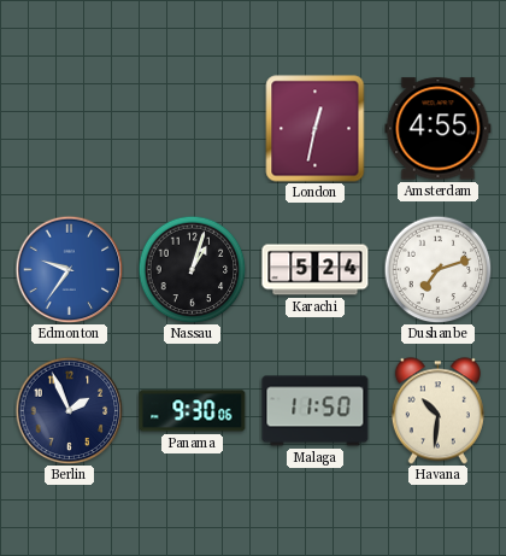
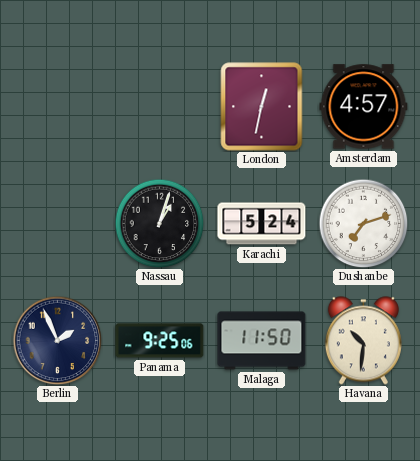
Amsterdam: 4:55 -> 4:57 (364, 107)
Edmonton: 9:36 -> none (69, 269)
Panama: 9:30 -> 9:25 (160, 341)
